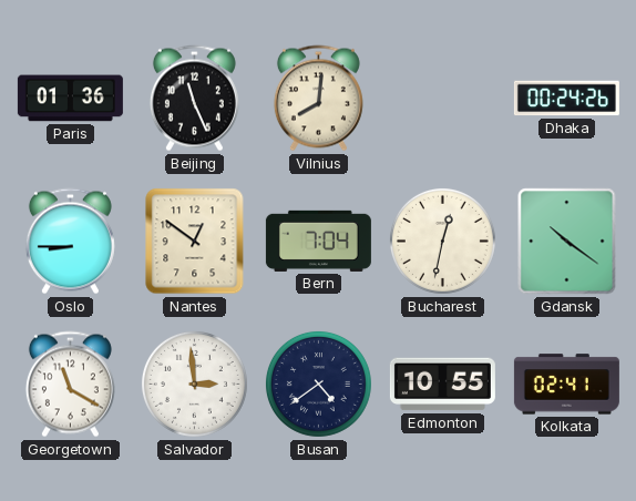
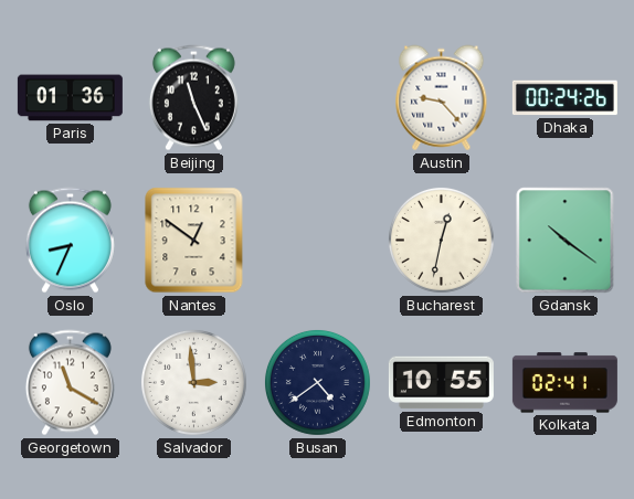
Vilnius: 8:01 -> none (318, 99)
Austin: none -> 9:23 (442, 98)
Oslo: 8:45 -> 8:34 (70, 241)
Bern: 7:04 -> none (318, 241)
